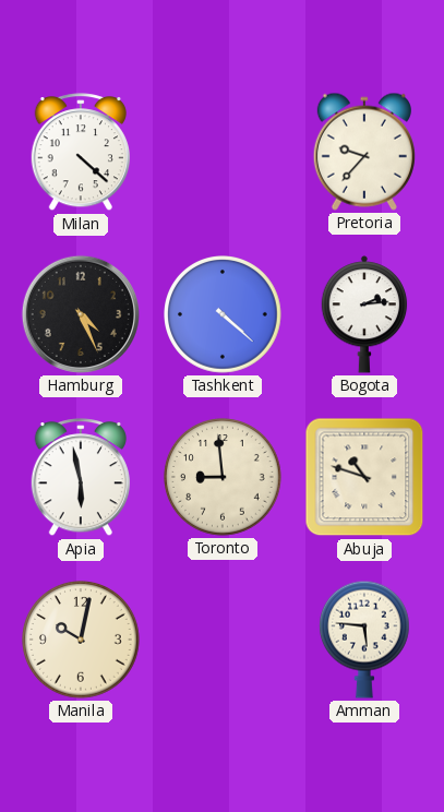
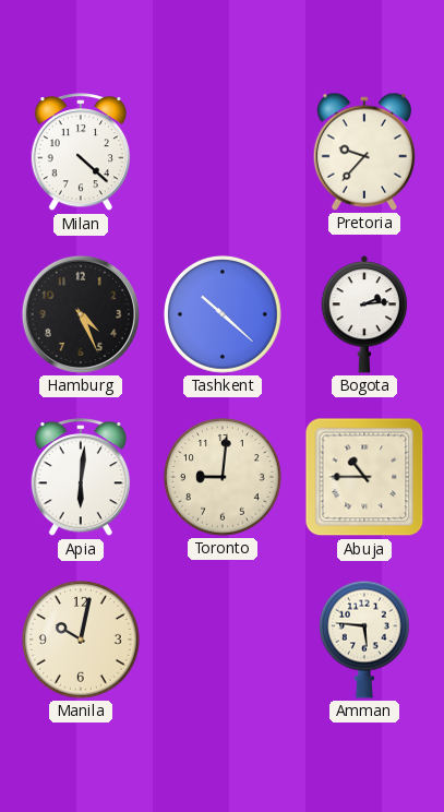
Tashkent: 4:22 -> 10:22 (224, 315)
Apia: 5:58 -> 6:01 (80, 478)
Toronto: 8:59 -> 9:01 (224, 478)
Abuja: 10:48 -> 10:45 (364, 477)
